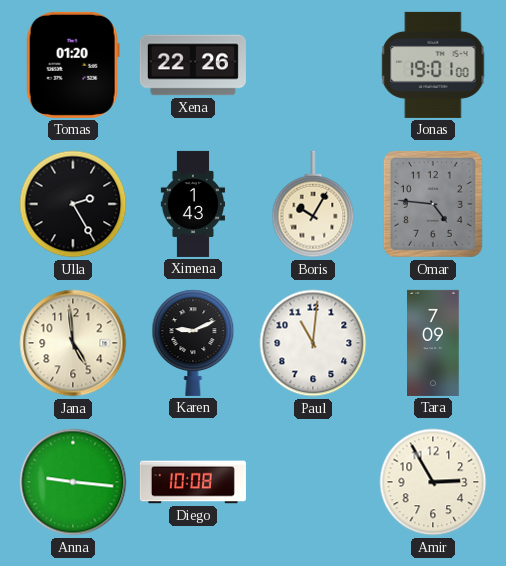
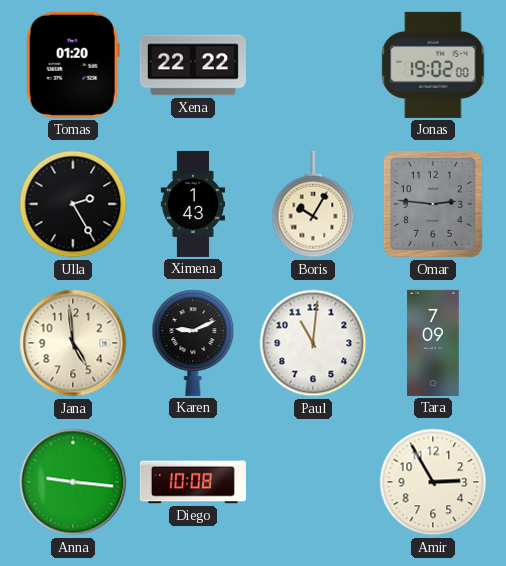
Xena: 22:26 -> 22:22 (193, 65)
Jonas: 19:01 -> 19:02 (433, 65)
Omar: 4:46 -> 2:46 (433, 204)
